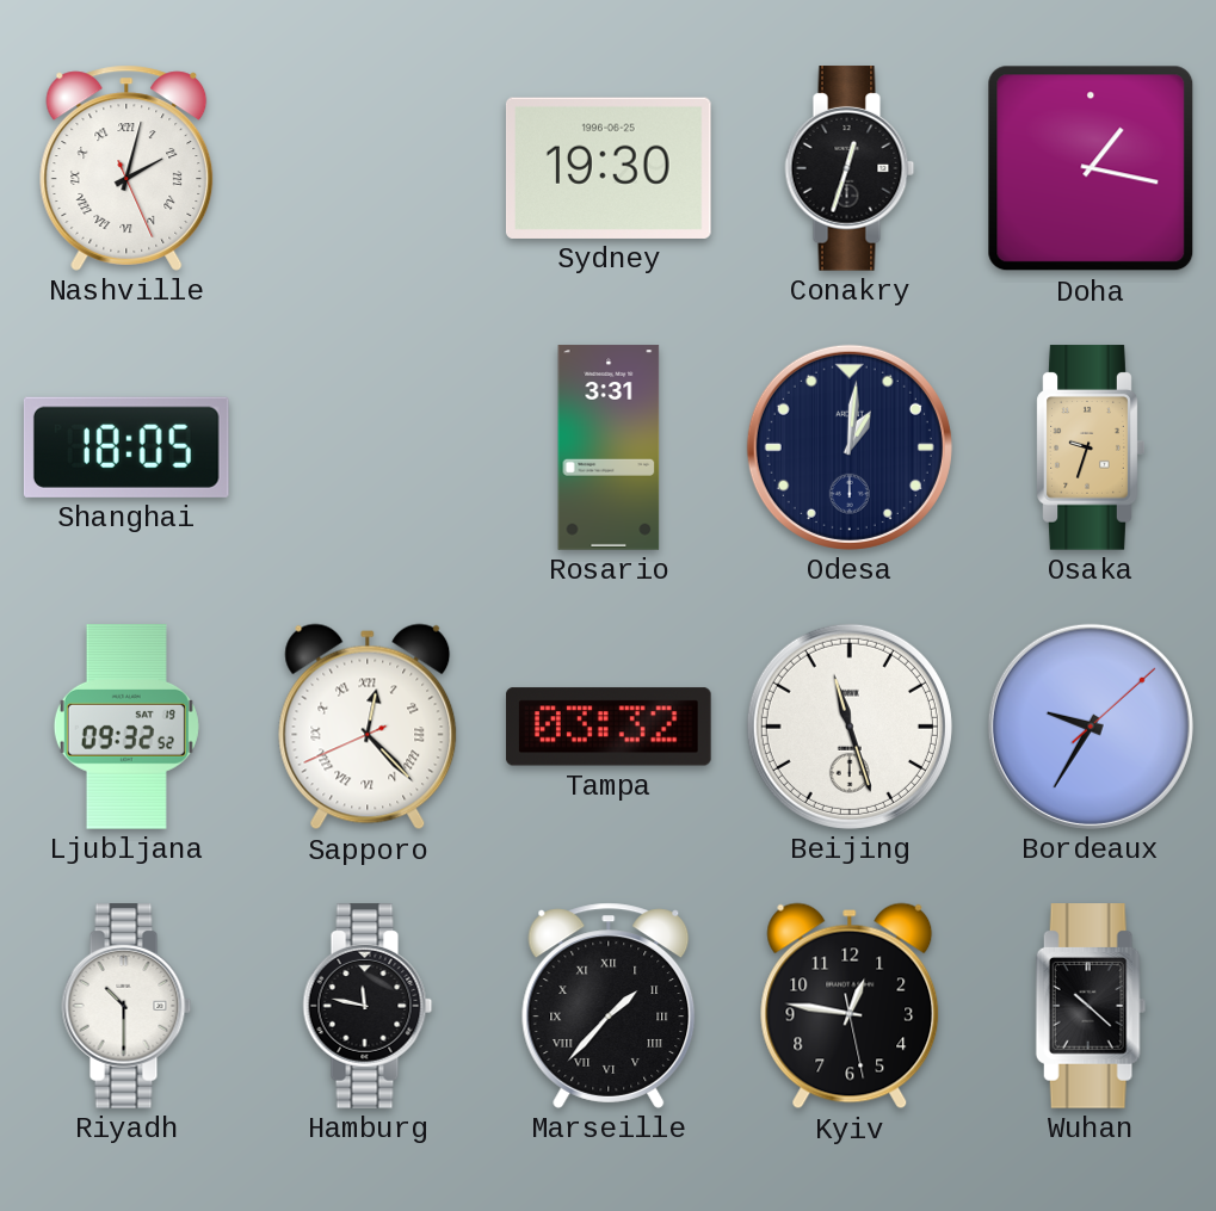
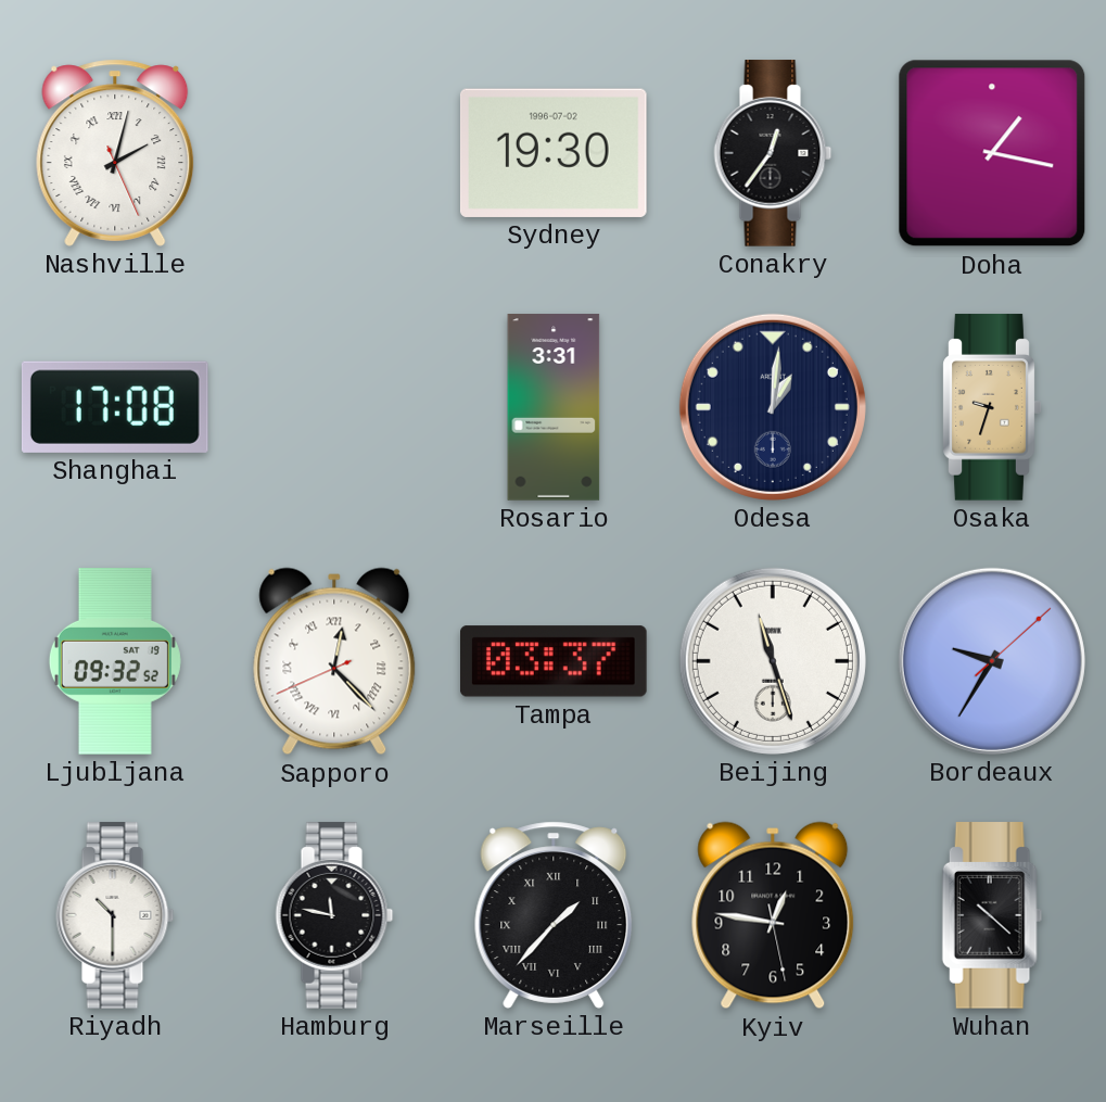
Sydney date: 1996-06-25 -> 1996-07-02 (554, 153)
Conakry: 12:33 -> 12:36 (773, 153)
Shanghai: 18:05 -> 17:08 (115, 407)
Tampa: 03:32 -> 03:37 (555, 661)
